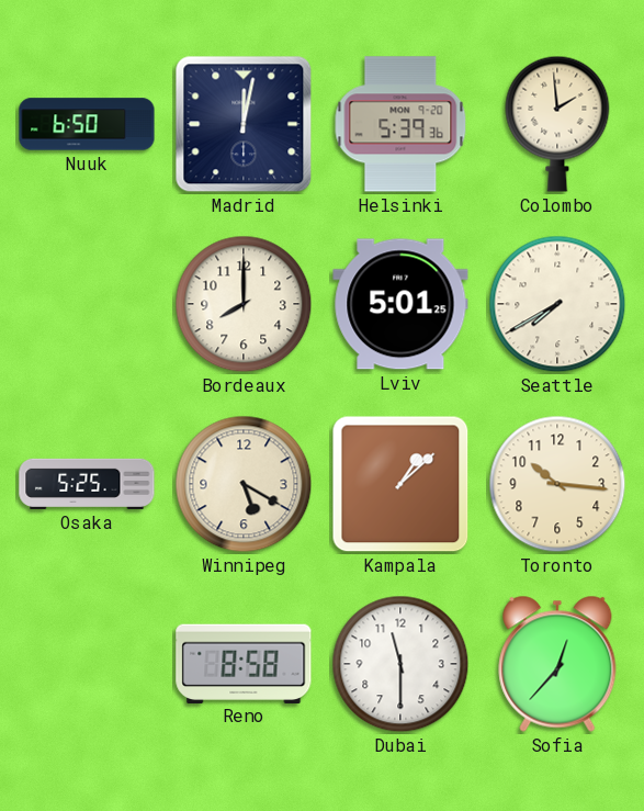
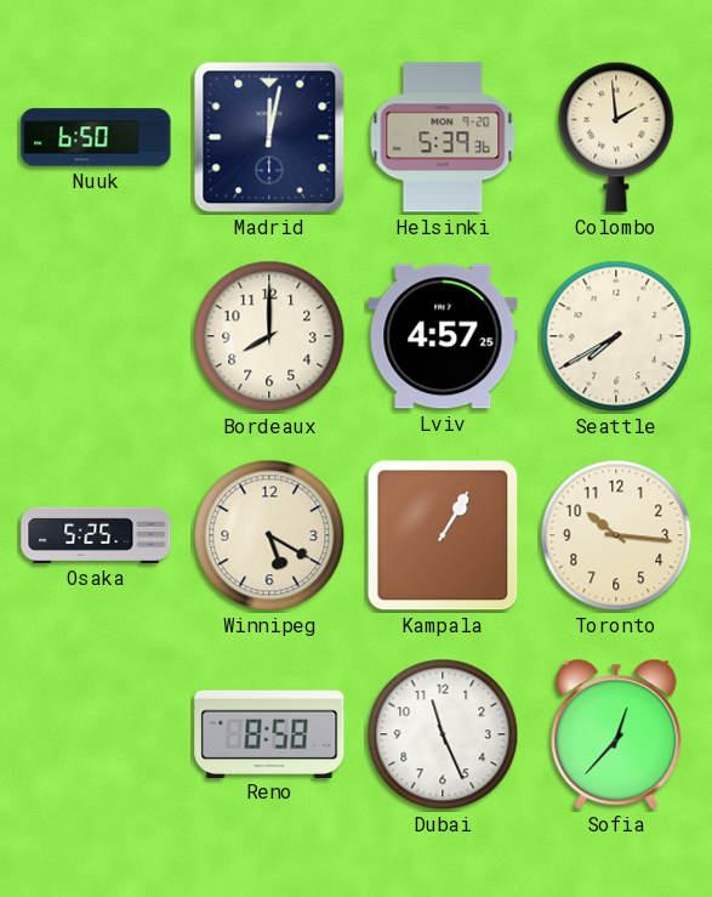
Lviv: 5:01 -> 4:57 (443, 336)
Kampala: 1:08 -> 1:05 (443, 535)
Dubai: 11:30 -> 11:26 (443, 734)
